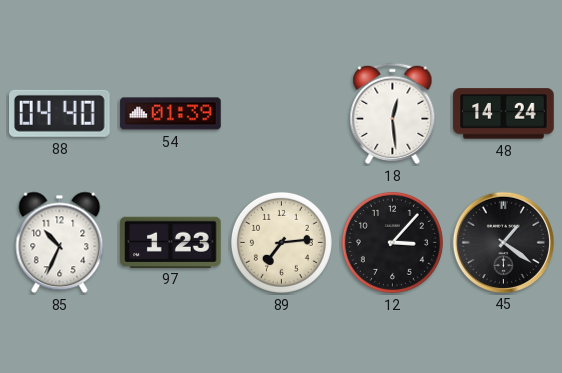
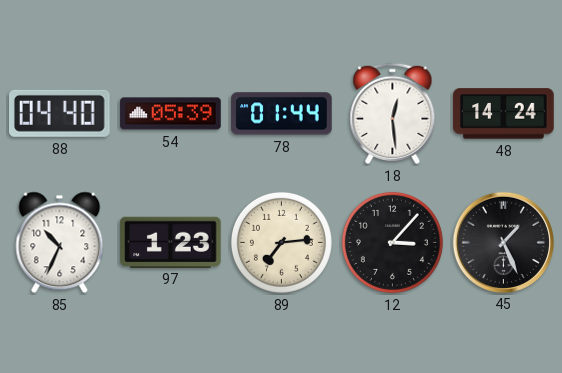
54: 01:39 -> 05:39 (171, 114)
78: none -> 01:44 (282, 114)
45: 1:21 -> 1:26 (503, 242)
